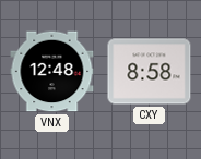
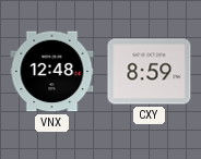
CXY: 8:58 -> 8:59 (150, 72)
